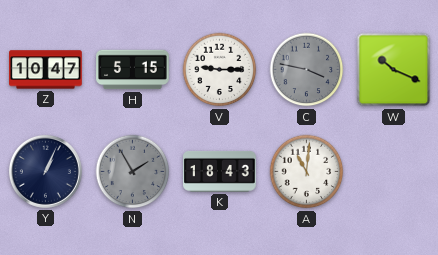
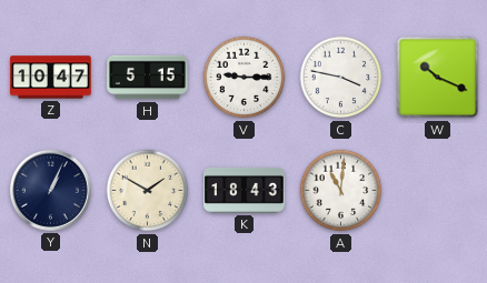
C dial: grey -> white (341, 78)
N: 1:55 -> 1:50 (148, 191)
N dial: grey -> cream (148, 191)
